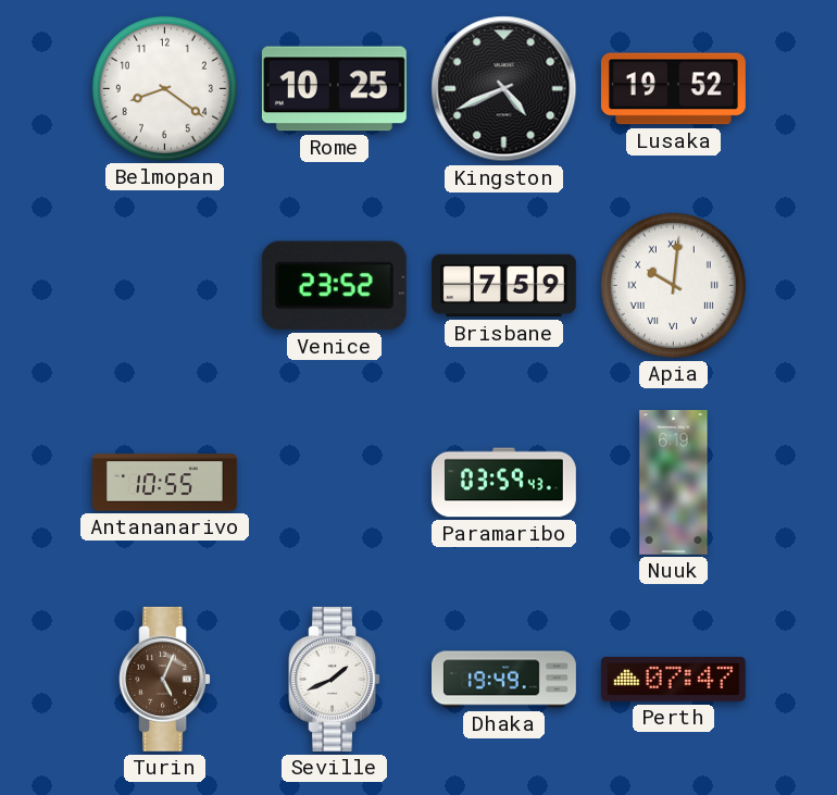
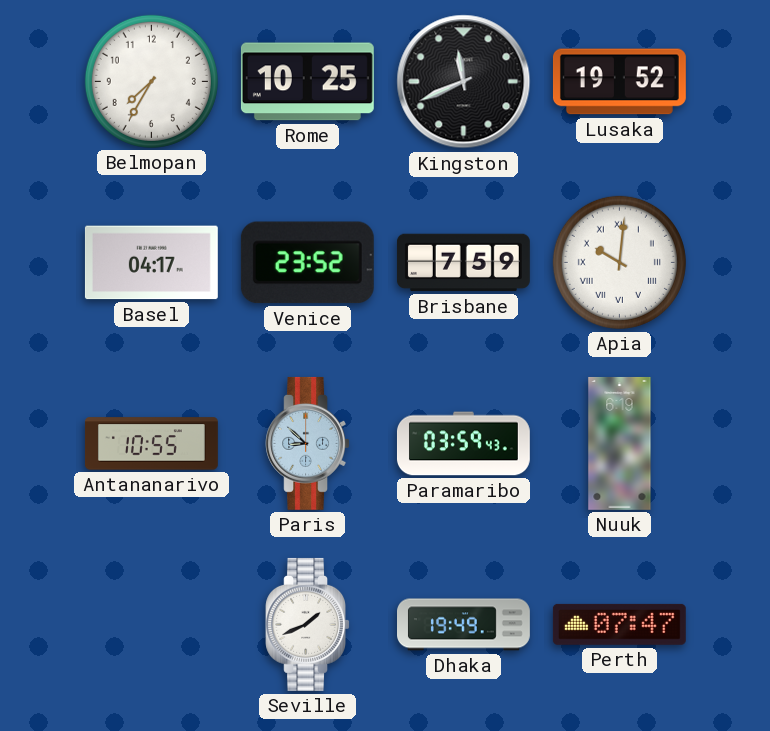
Belmopan: 8:21 -> 7:35 (151, 81)
Kingston: 4:41 -> 11:41 (464, 82)
Basel: none -> 04:17 (151, 263)
Paris: none -> 8:52 (307, 443)
Turin: 5:04 -> none (164, 679)
